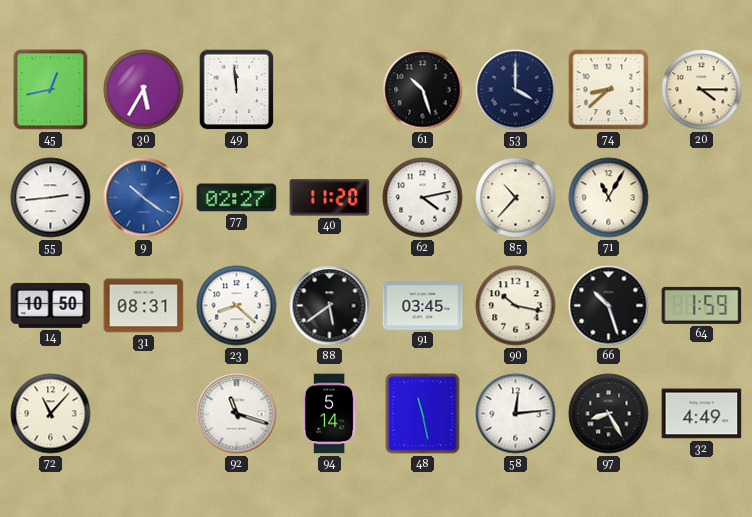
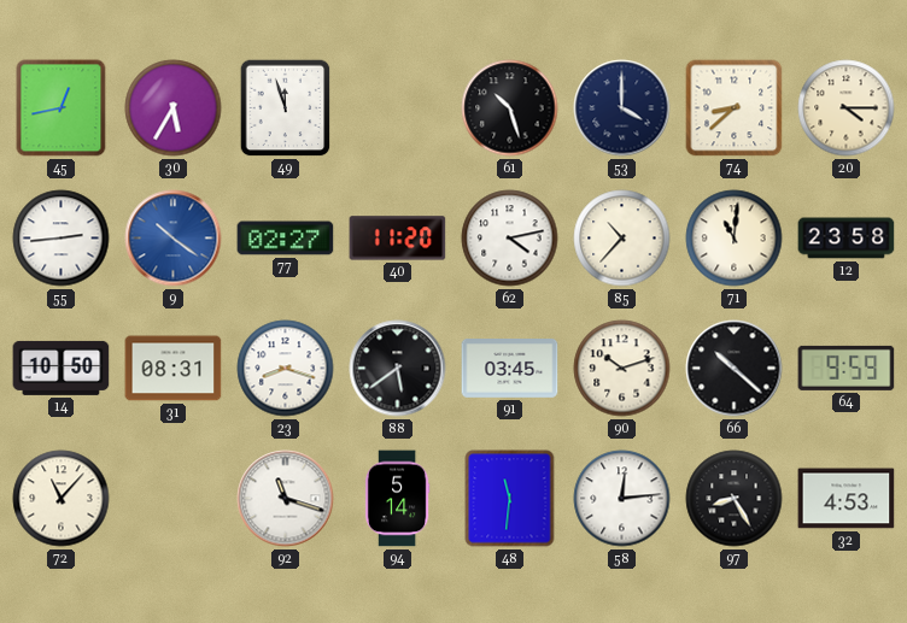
49: 11:59 -> 11:57 (286, 108)
71: 11:05 -> 11:01 (735, 239)
12: none -> 23:58 (847, 239)
23: 8:22 -> 8:18 (286, 369)
90: 10:17 -> 10:12 (622, 369)
66: 10:27 -> 10:22 (735, 369)
64: 1:59 -> 9:59 (847, 368)
48: 11:28 -> 11:31 (510, 499)
32: 4:49 -> 4:53 (847, 499)
